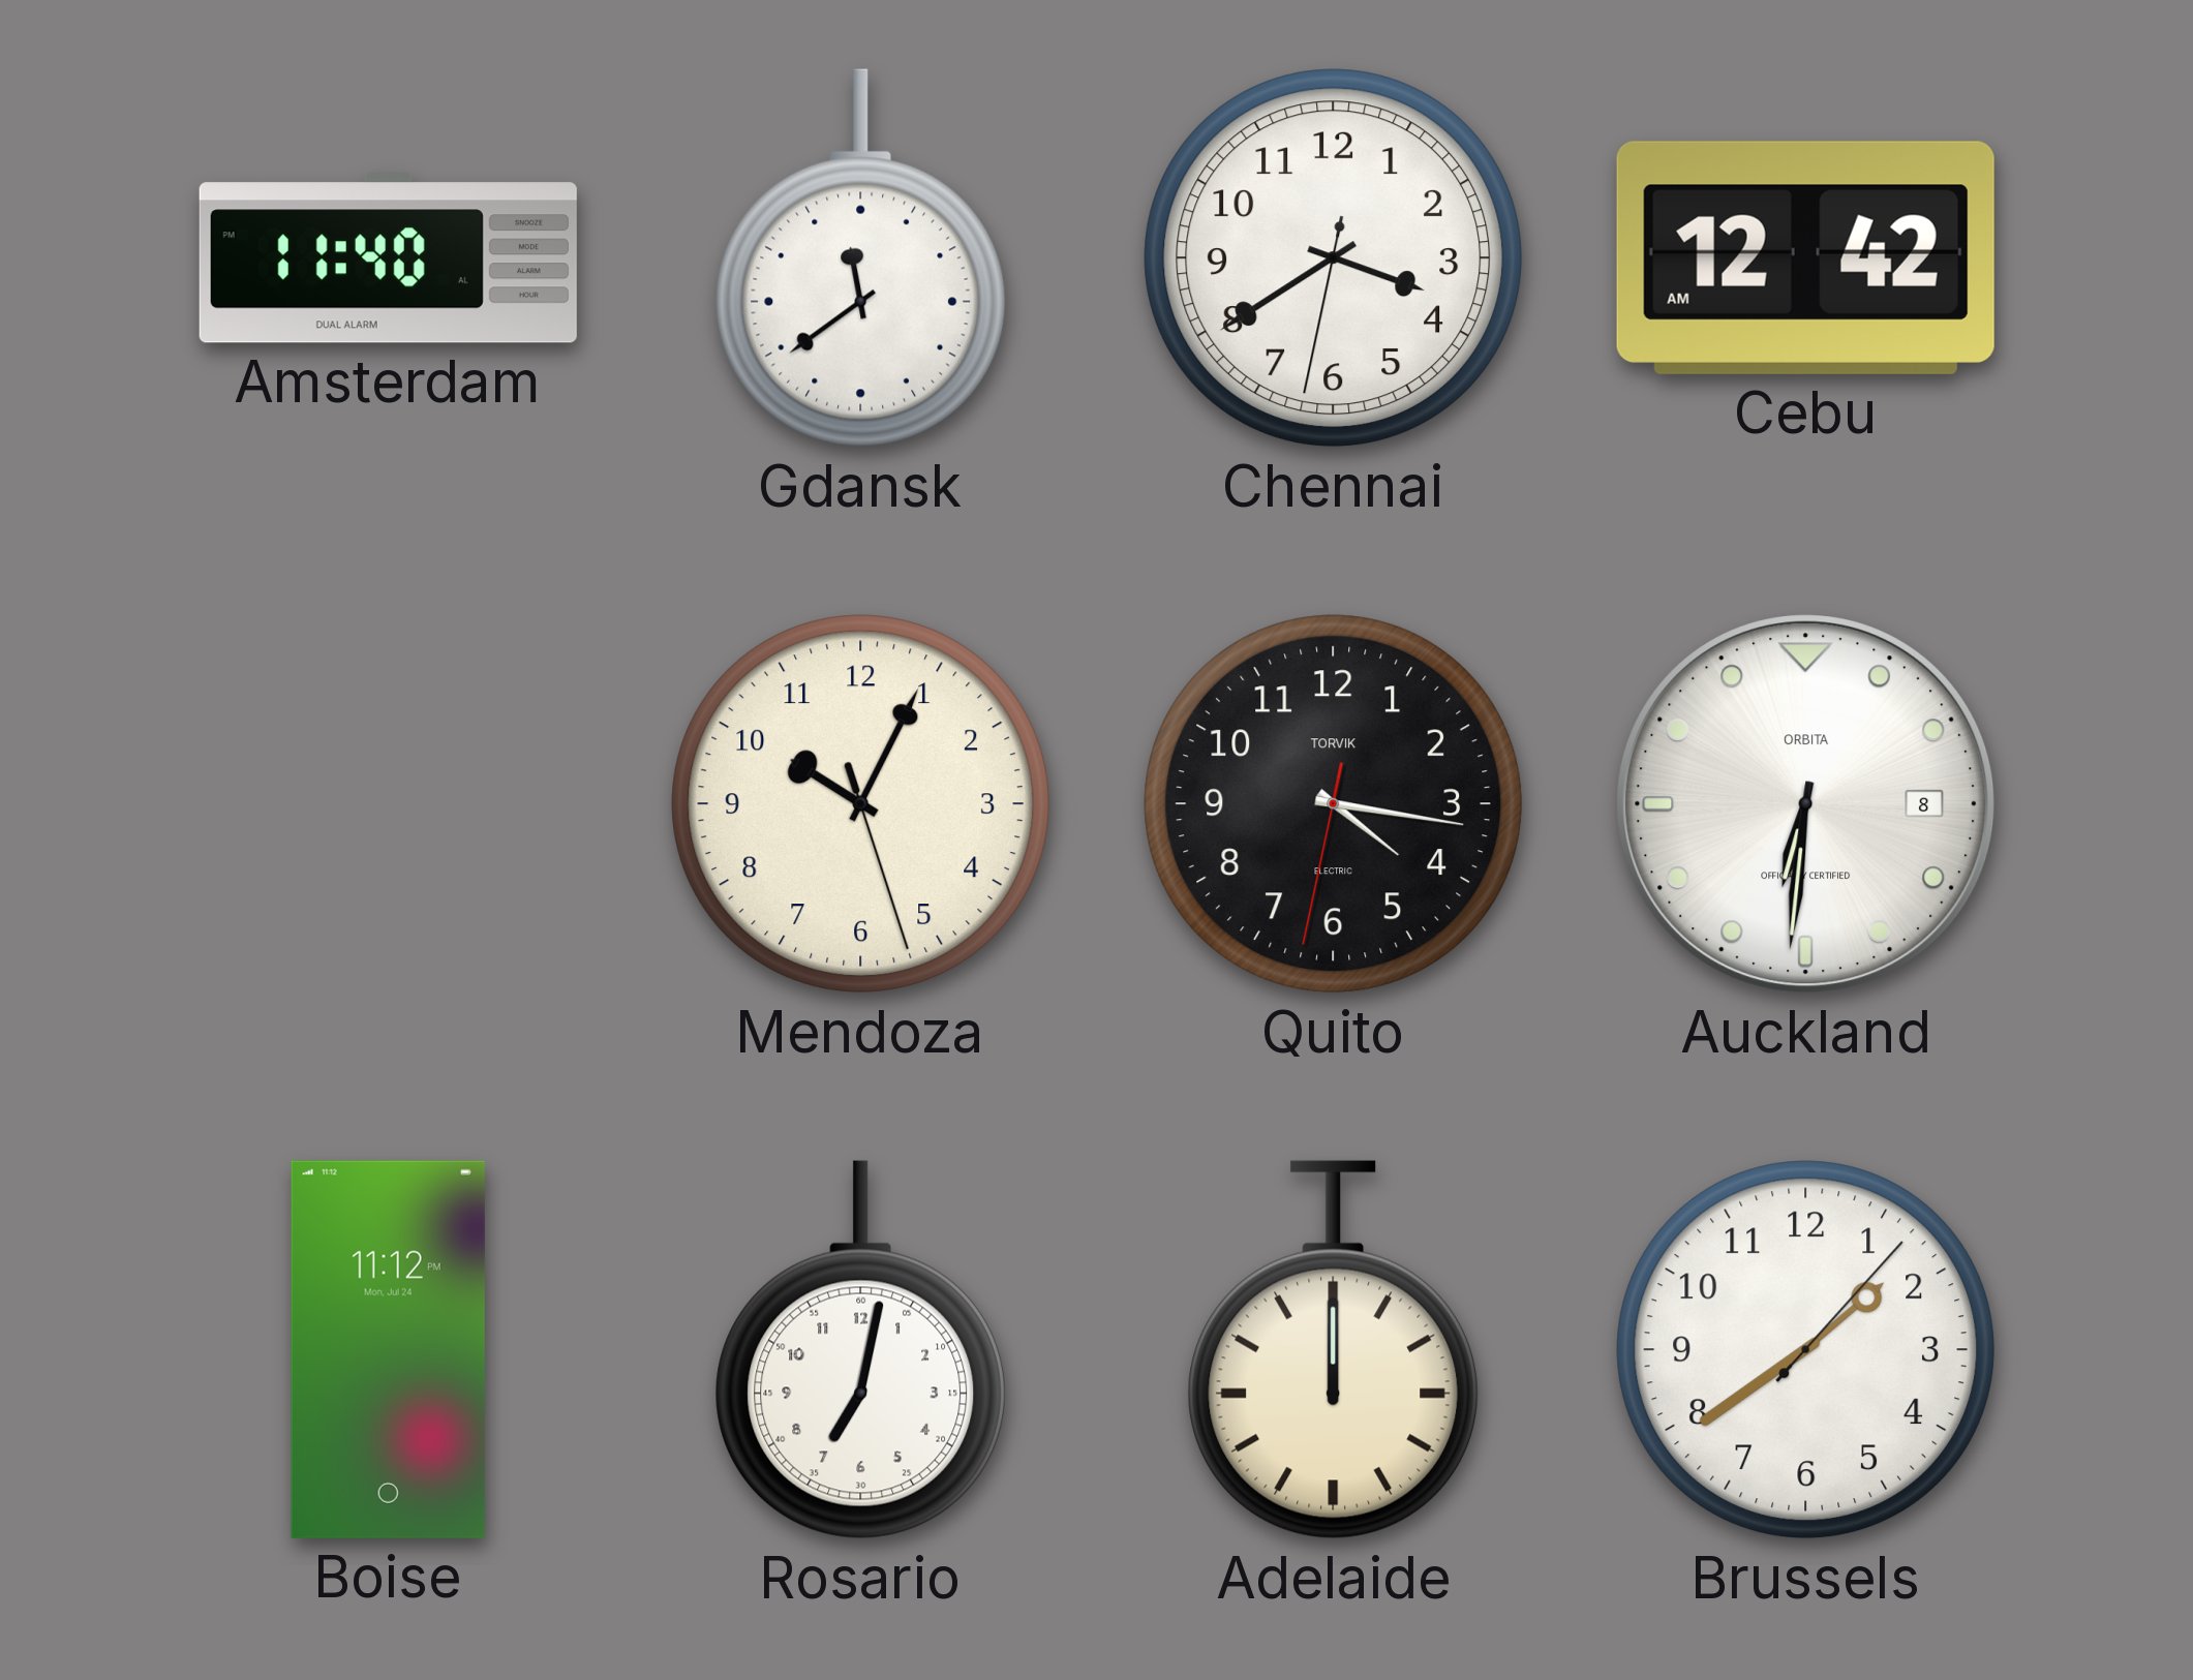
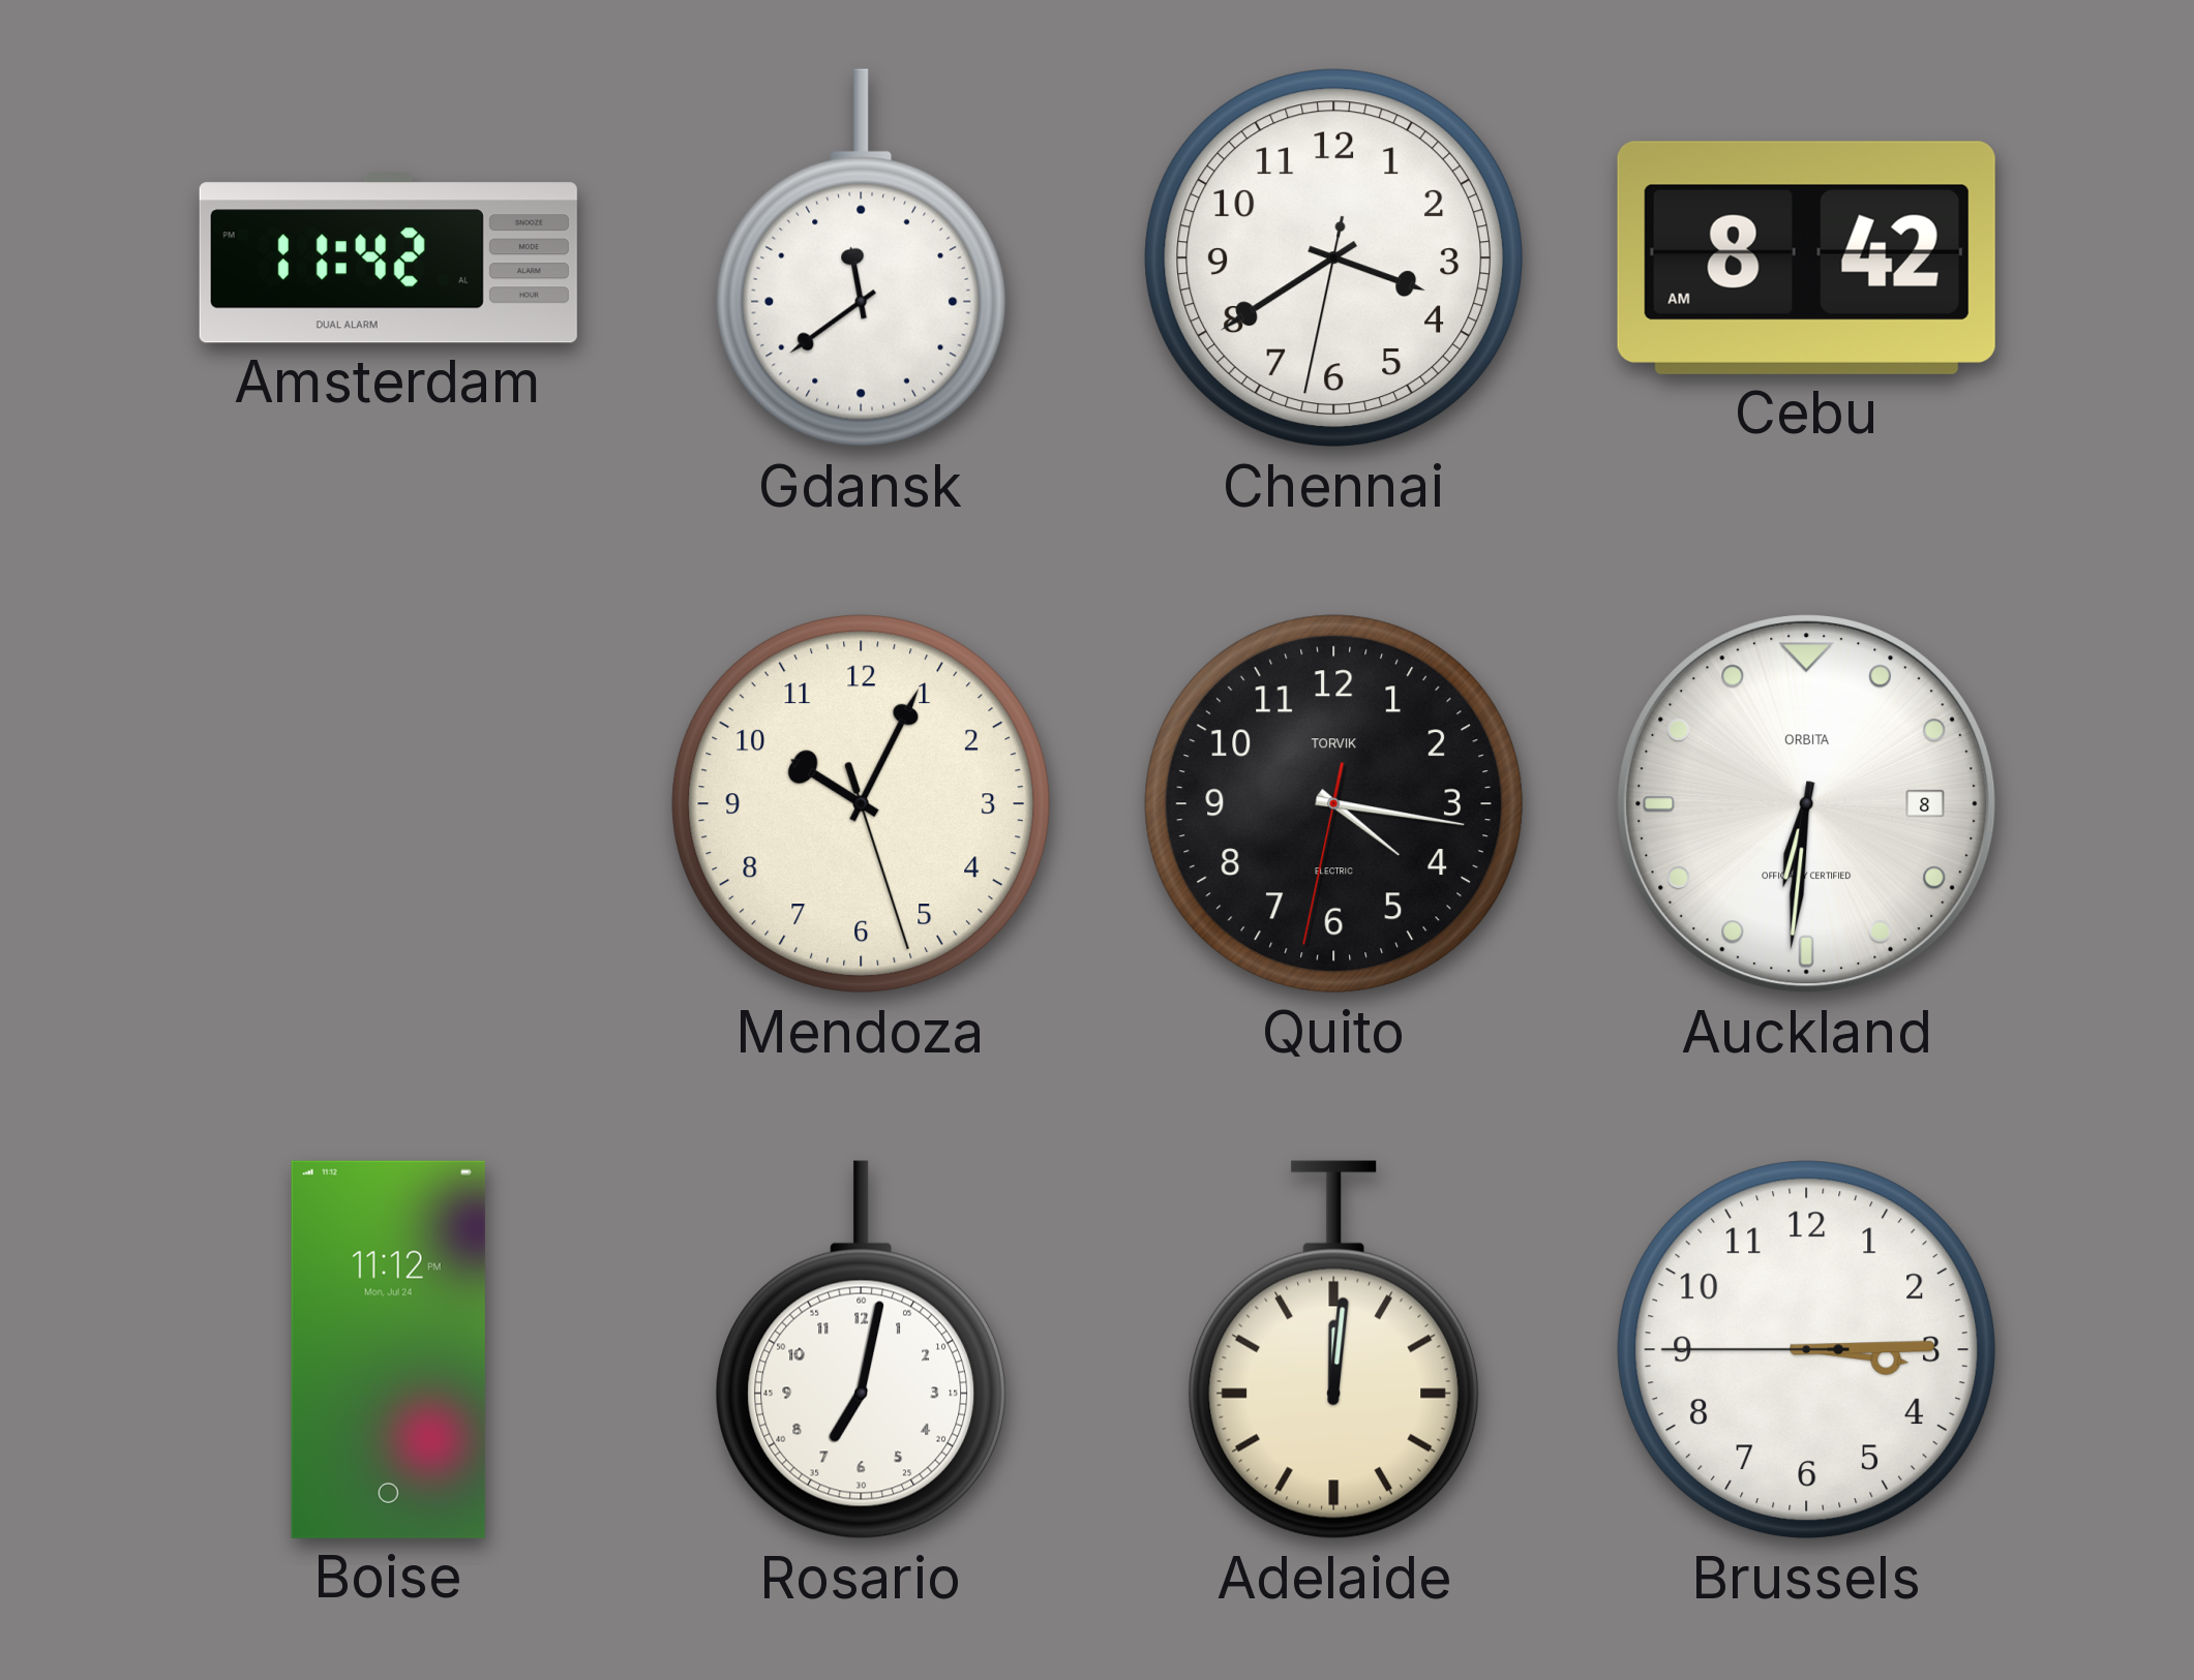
Amsterdam: 11:40 -> 11:42 (388, 258)
Cebu: 12:42 -> 8:42 (1806, 257)
Adelaide: 12:00 -> 12:01 (1334, 1350)
Brussels: 1:39 -> 3:14 (1807, 1350)
